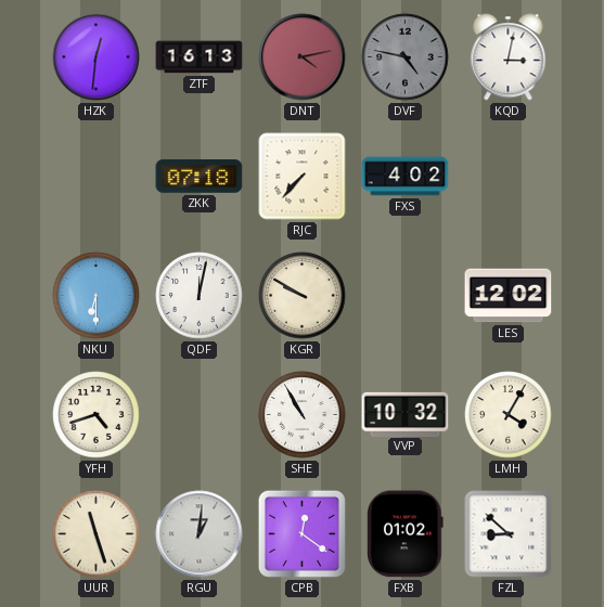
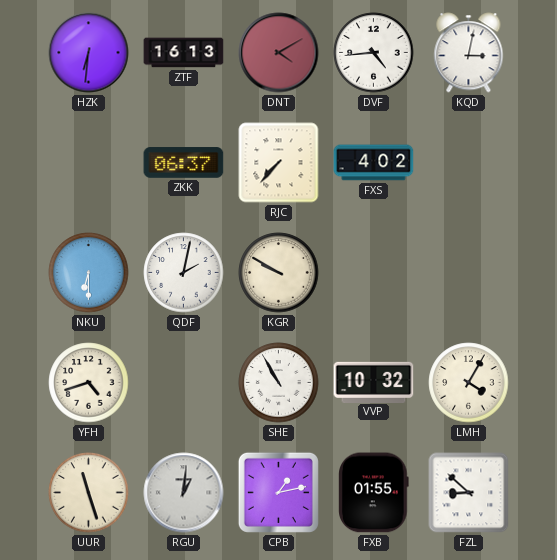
HZK: 12:31 -> 6:31 (89, 53)
DNT: 4:13 -> 4:10 (279, 53)
DVF: 4:47 -> 4:44 (374, 53)
DVF dial: grey -> white (374, 53)
ZKK: 07:18 -> 06:37 (184, 163)
QDF: 12:02 -> 2:02 (184, 273)
LES: 12:02 -> none (509, 296)
CPB: 12:21 -> 1:13 (278, 492)
FXB: 01:02 -> 01:55 (374, 493)
